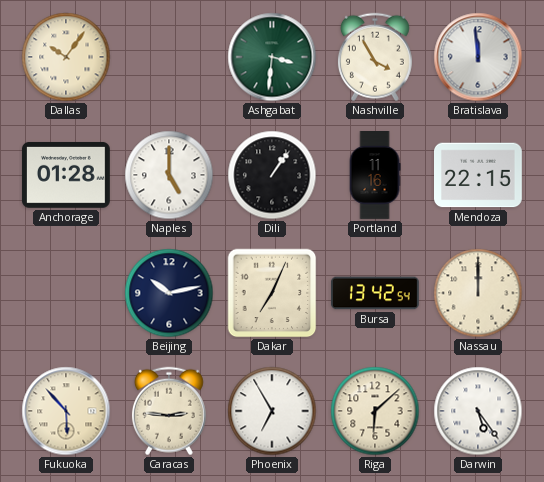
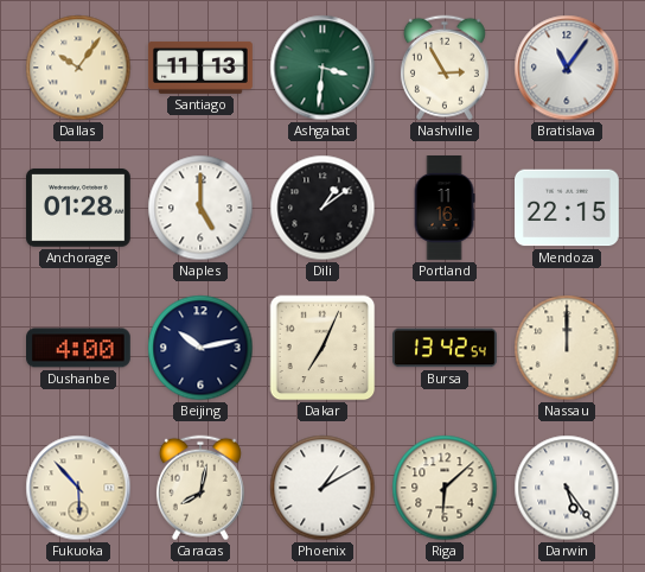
Santiago: none -> 11:13 (202, 68)
Nashville: 3:55 -> 2:55 (445, 68)
Bratislava: 11:59 -> 11:06 (567, 68)
Dili: 1:06 -> 1:09 (322, 208)
Dushanbe: none -> 4:00 (79, 348)
Caracas: 2:46 -> 8:02 (200, 488)
Phoenix: 6:55 -> 1:10 (322, 488)
